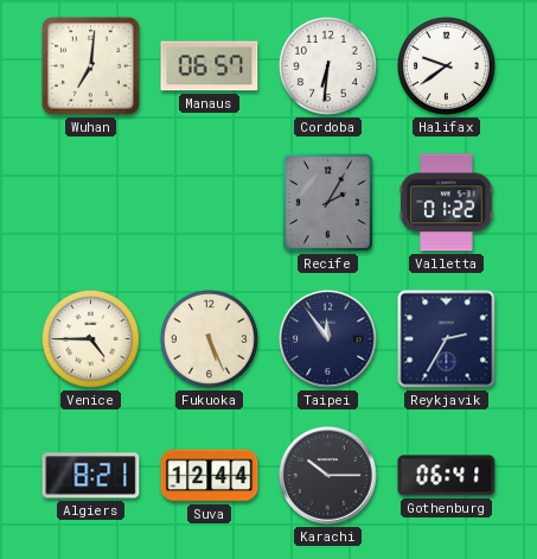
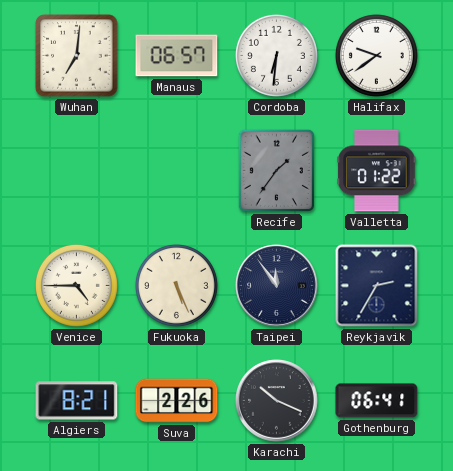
Recife: 2:05 -> 1:36 (276, 170)
Suva: 12:44 -> 2:26 (177, 401)
Karachi: 10:15 -> 10:19 (277, 401)
